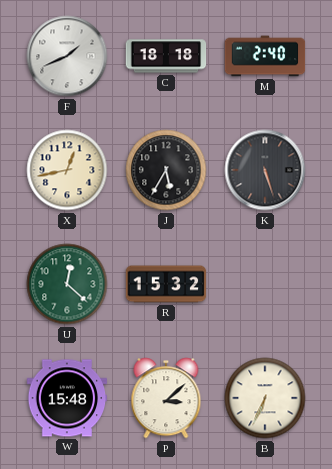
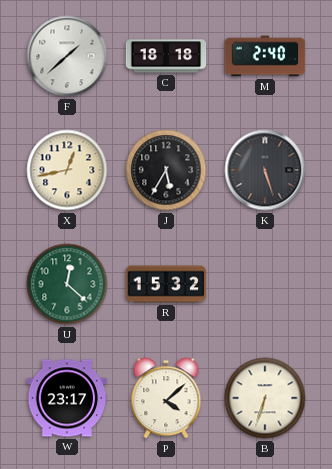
F: 1:41 -> 1:38 (67, 56)
W: 15:48 -> 23:17 (67, 398)
P: 3:08 -> 4:08 (166, 398)
B: 6:34 -> 6:33 (265, 398)
